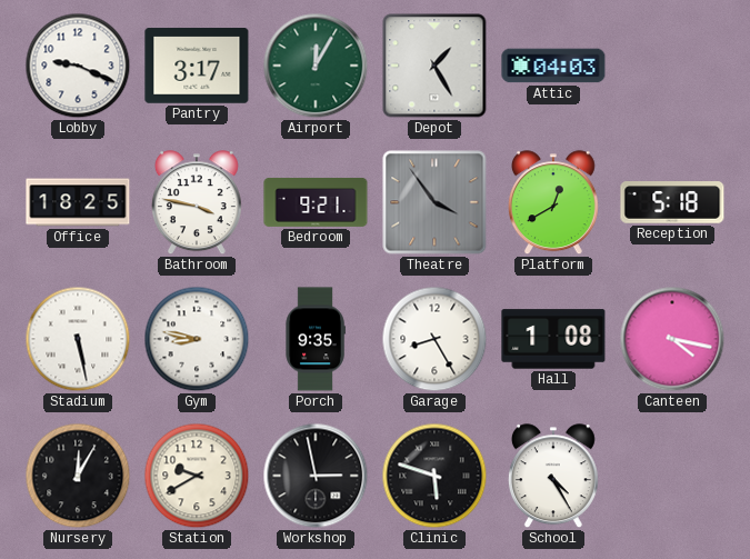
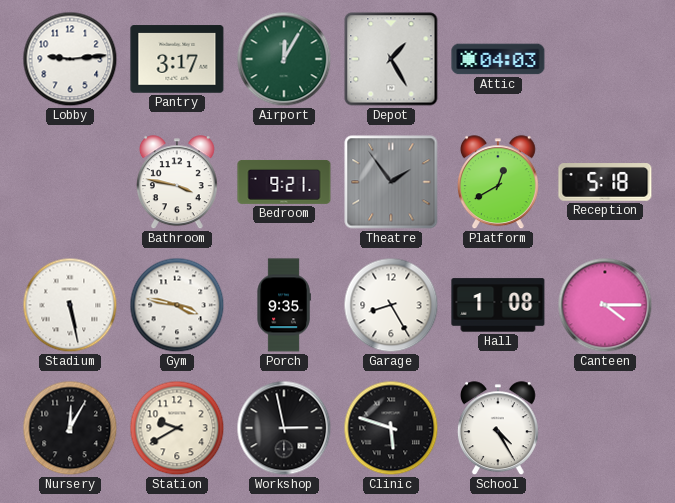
Lobby: 9:19 -> 9:14 (70, 59)
Office: 18:25 -> none (78, 202)
Theatre: 3:54 -> 1:54 (391, 182)
Gym: 8:47 -> 3:47 (177, 305)
Canteen: 4:17 -> 4:15 (605, 305)
